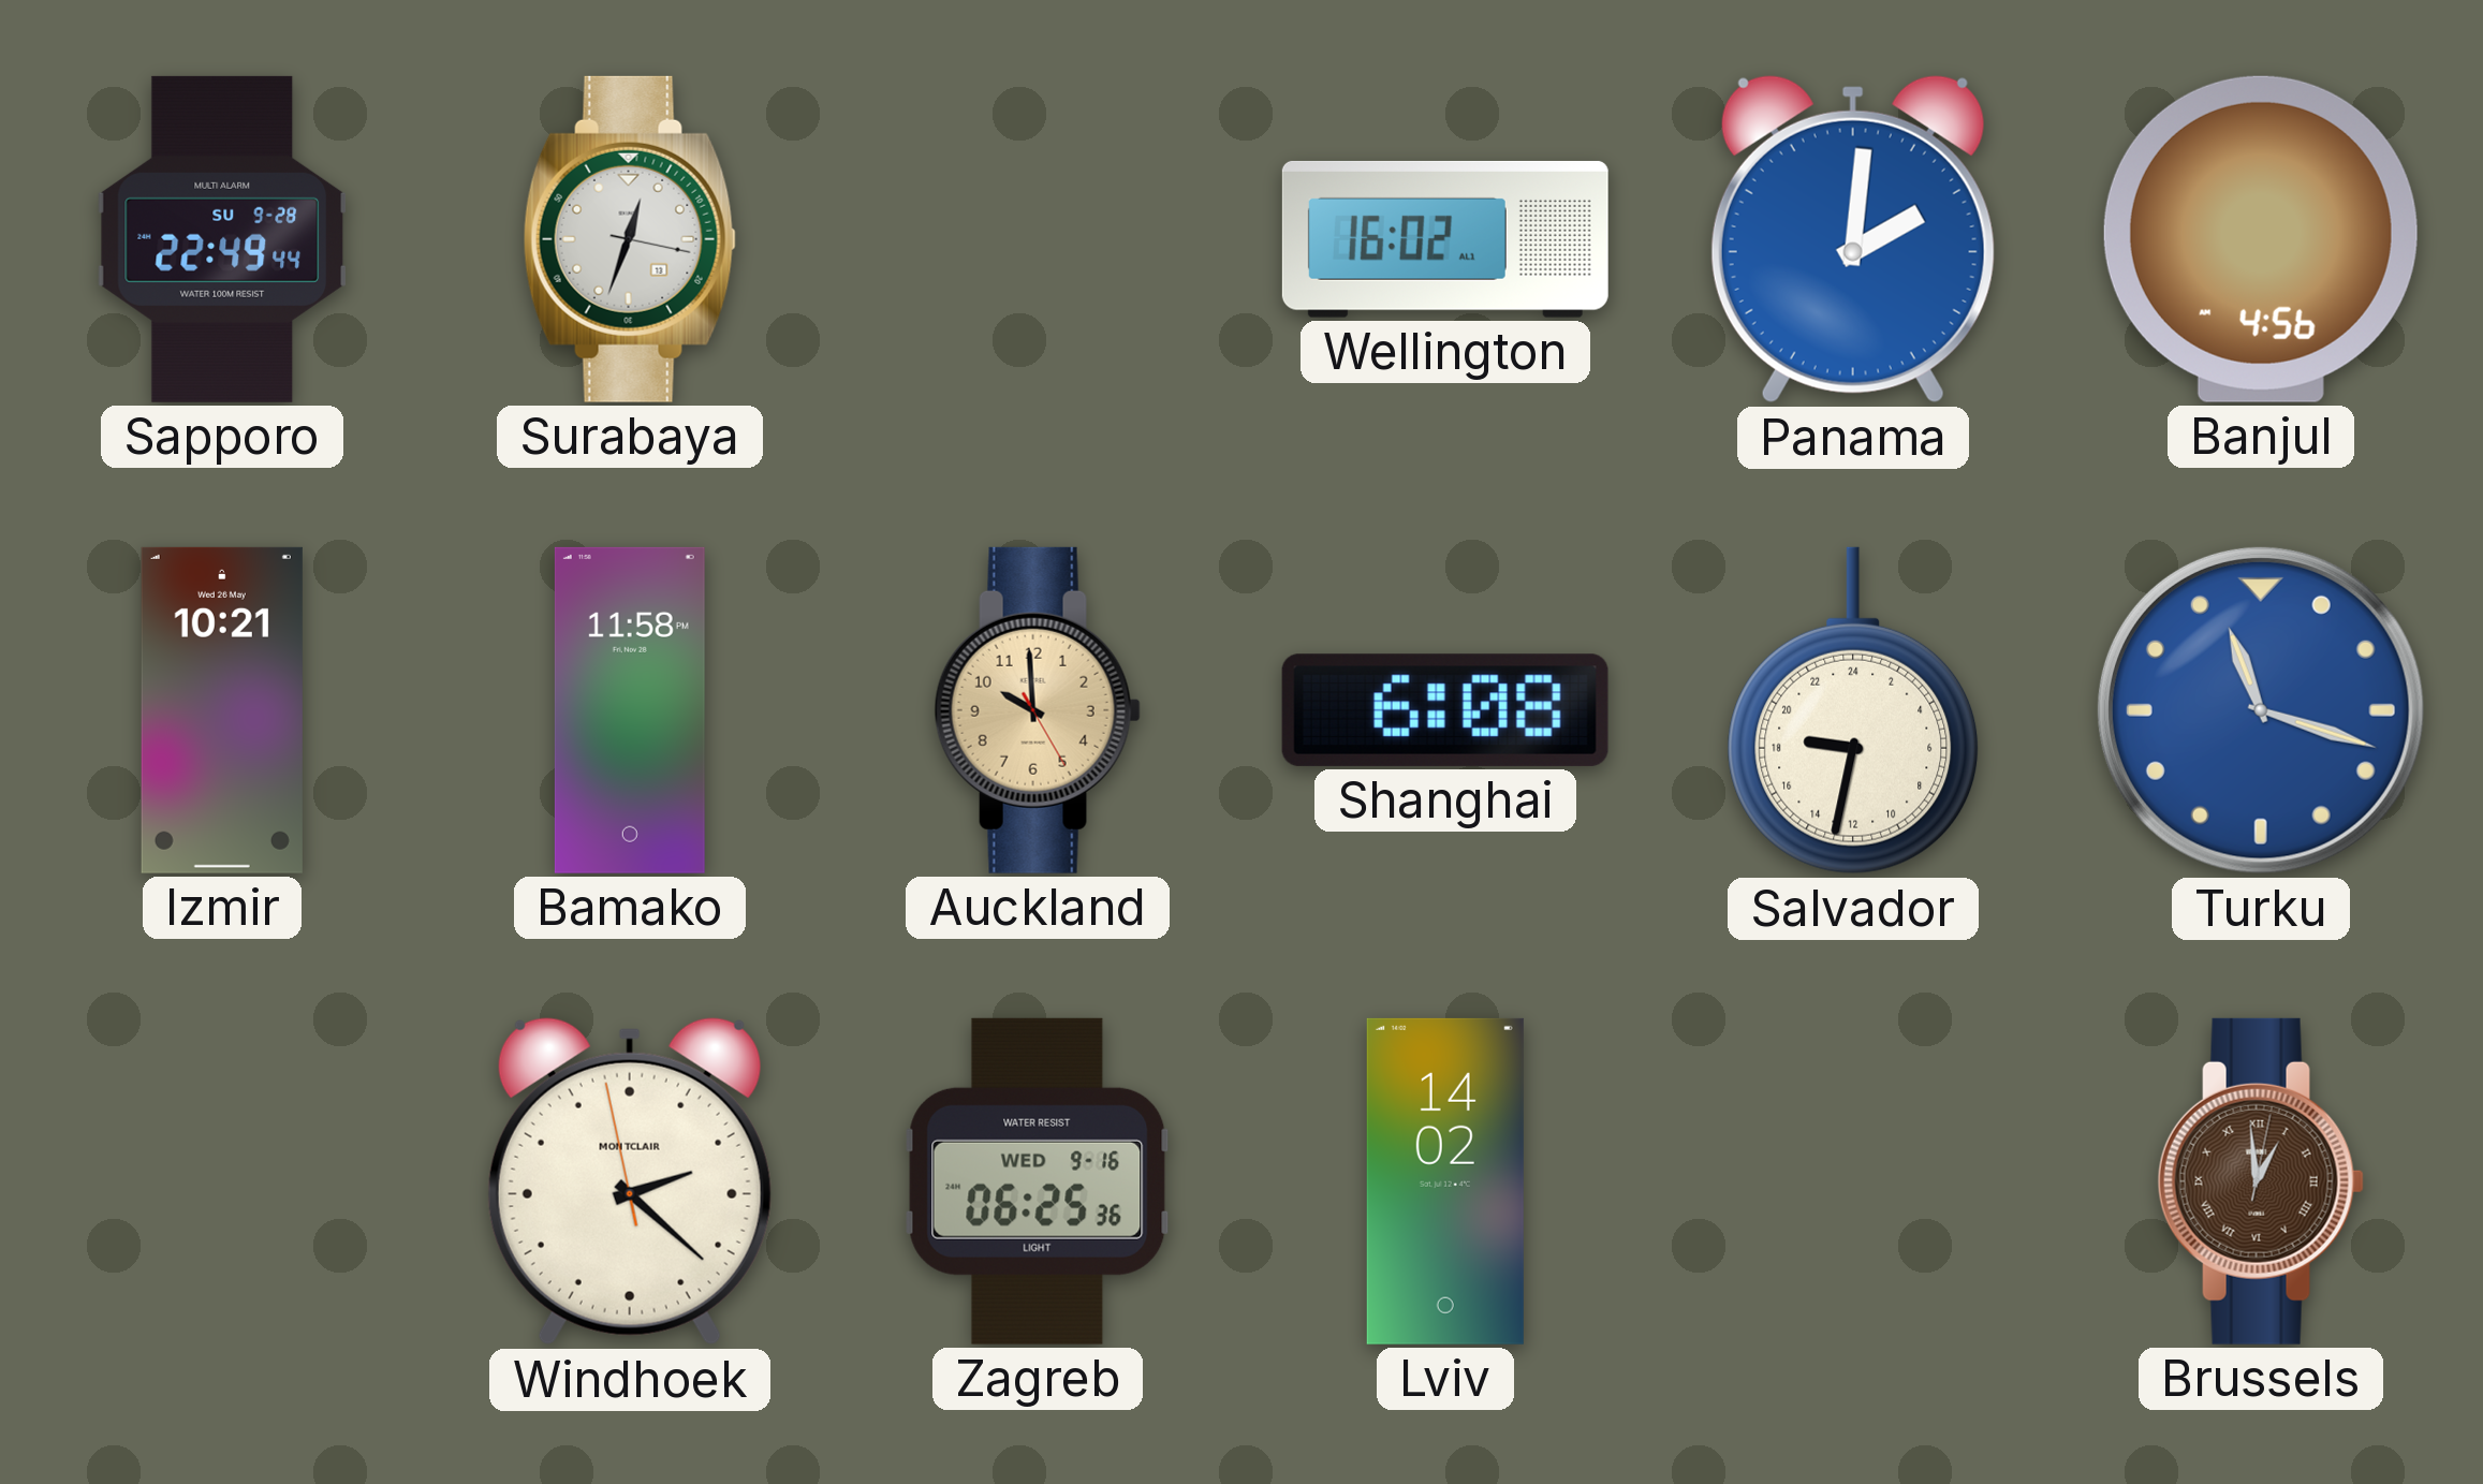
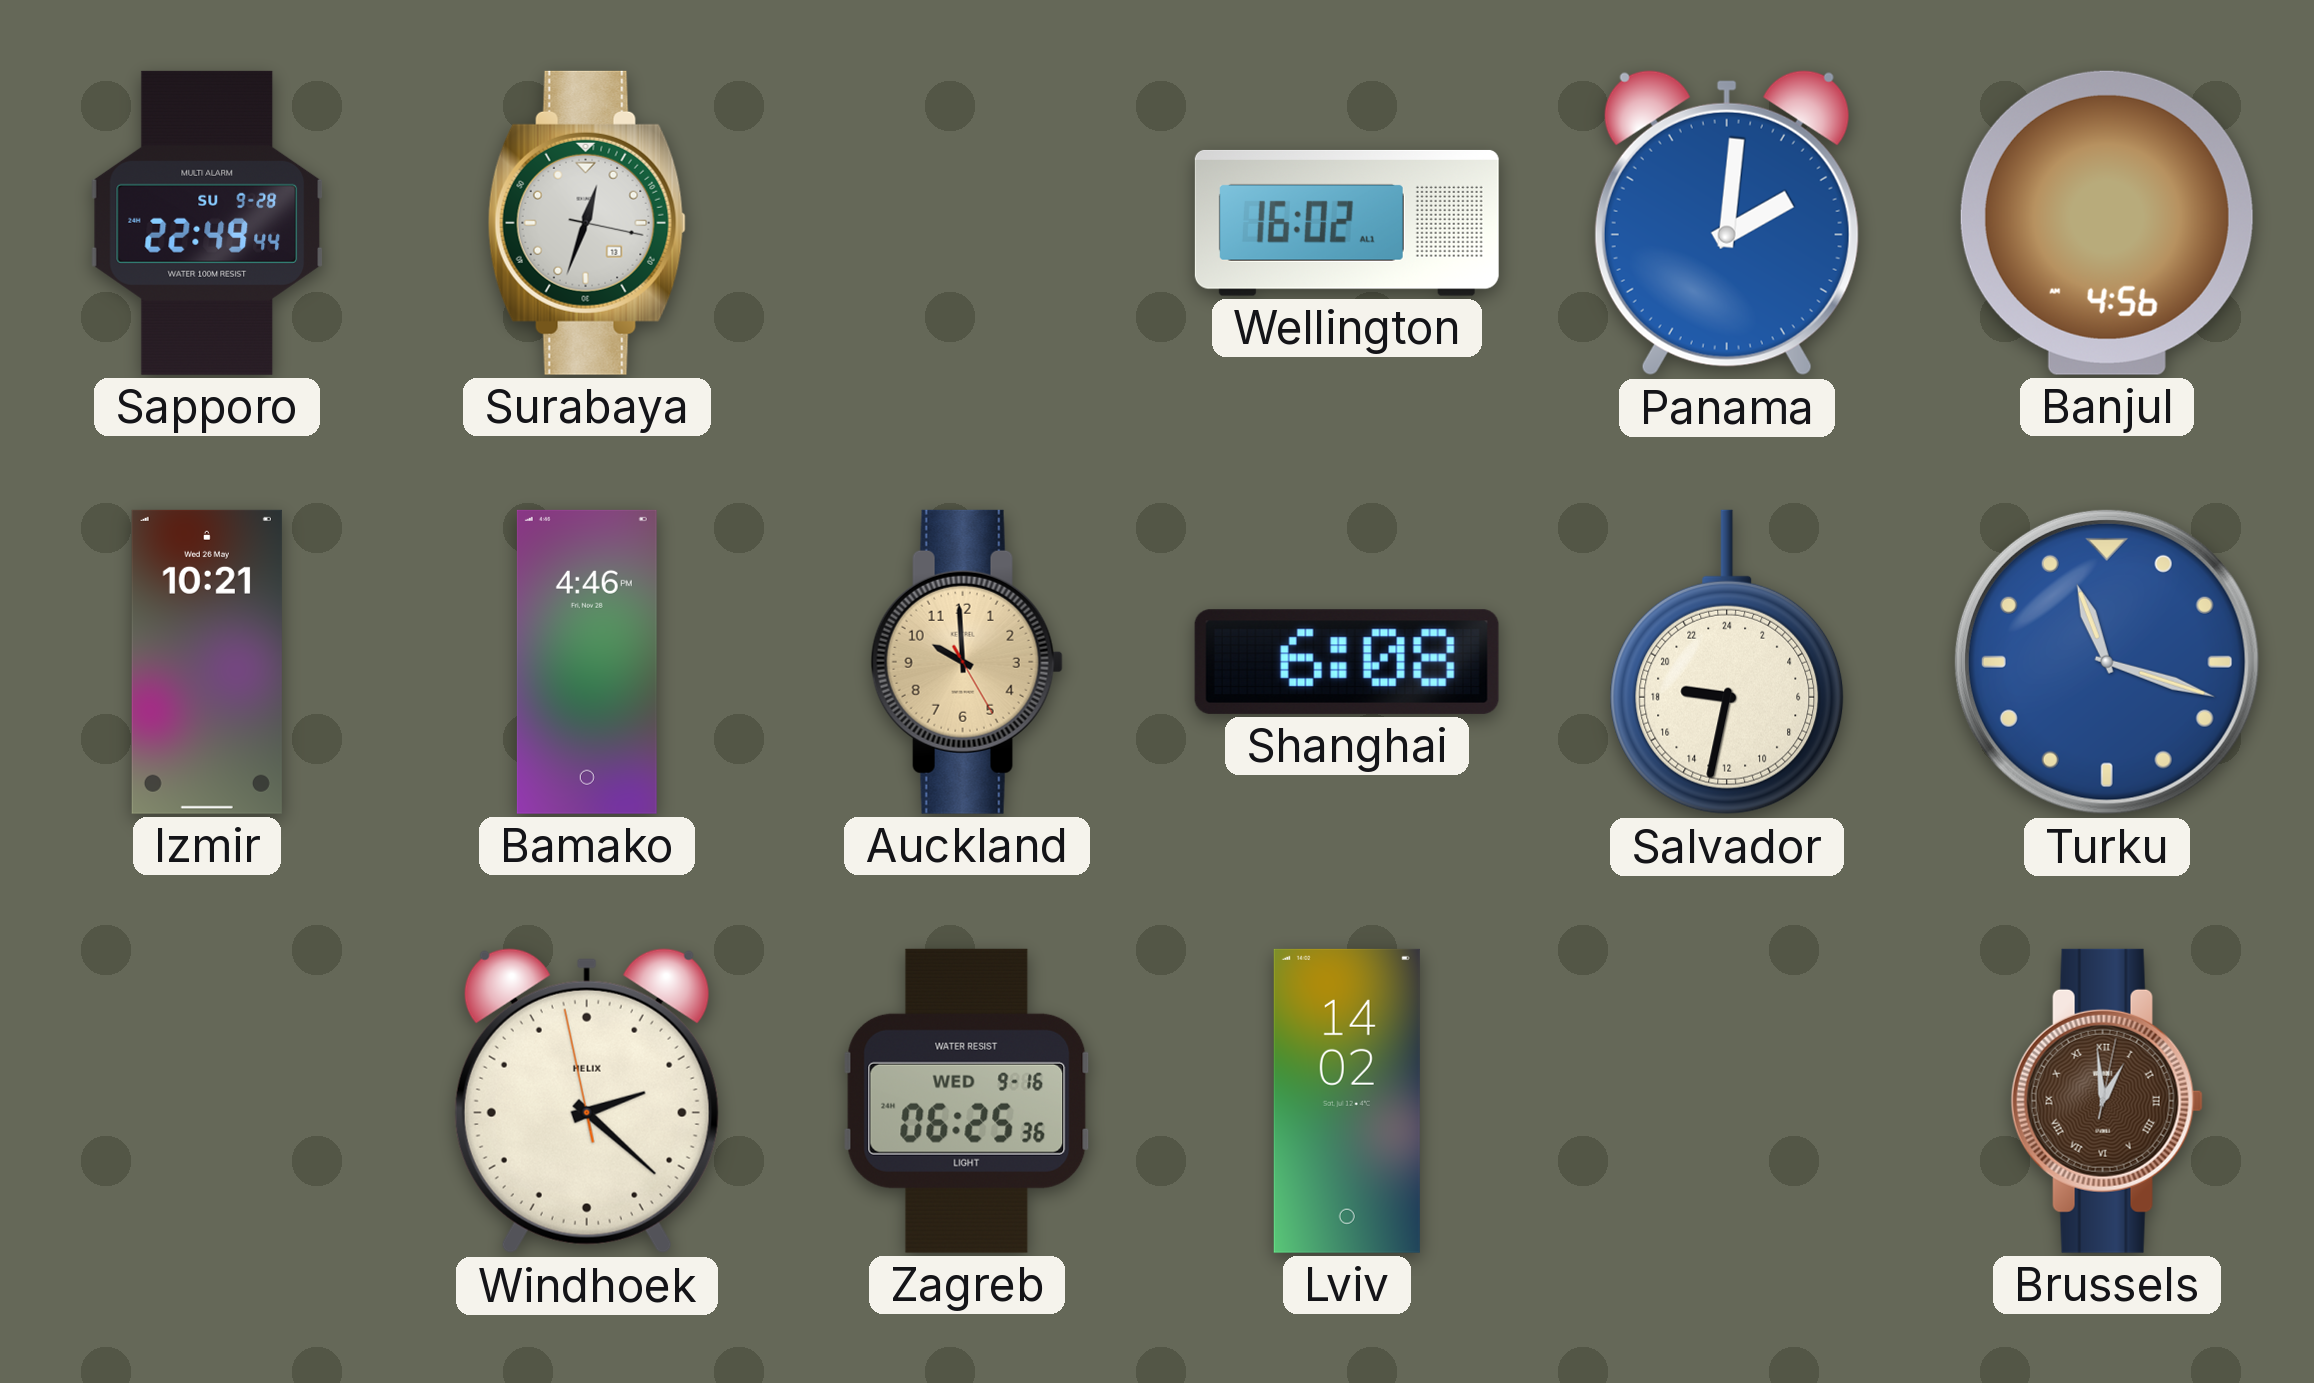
Bamako: 11:58 -> 4:46 (587, 662)
Windhoek brand: MONTCLAIR -> HELIX (587, 1101)
